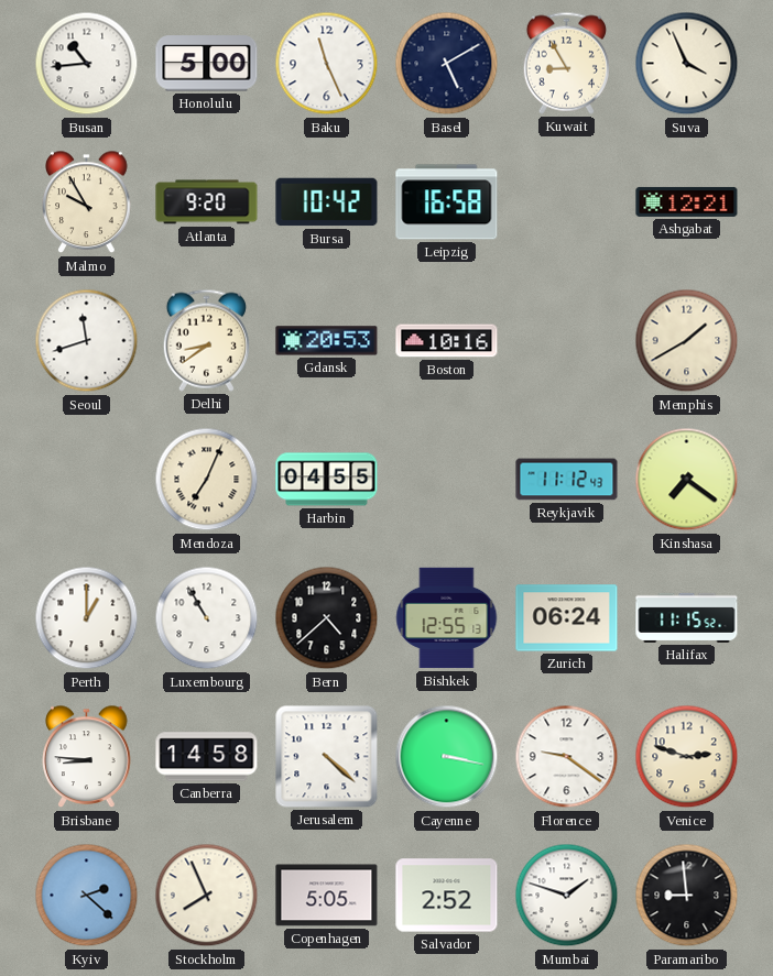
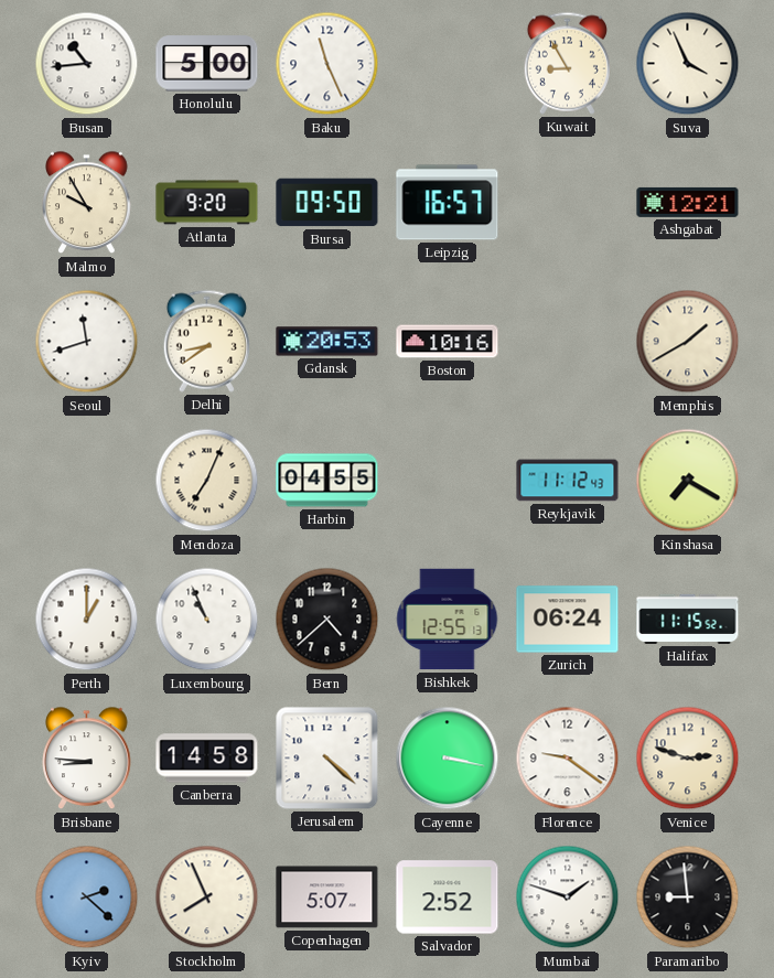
Basel: 5:10 -> none (447, 64)
Bursa: 10:42 -> 09:50 (327, 203)
Leipzig: 16:58 -> 16:57 (448, 203)
Kinshasa: 7:21 -> 7:20 (688, 481)
Luxembourg: 10:55 -> 10:56 (207, 620)
Copenhagen: 5:05 -> 5:07 (327, 898)
